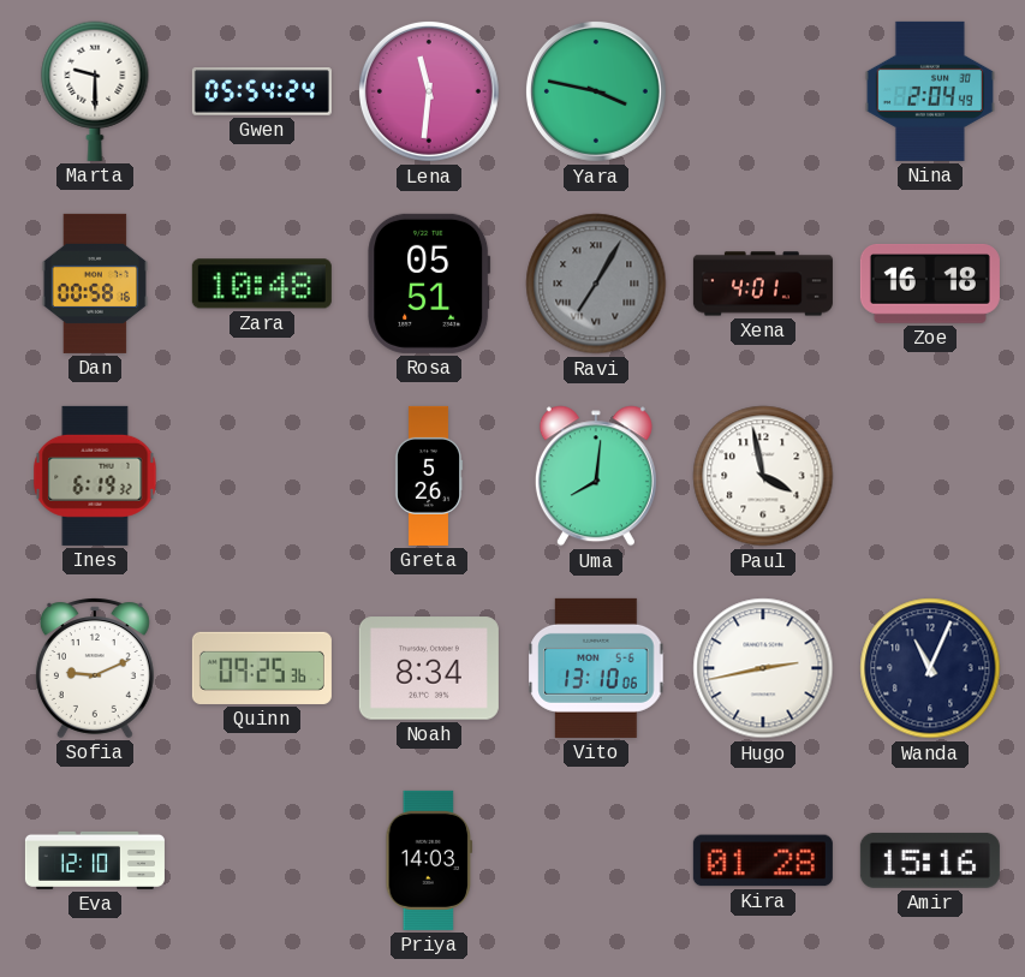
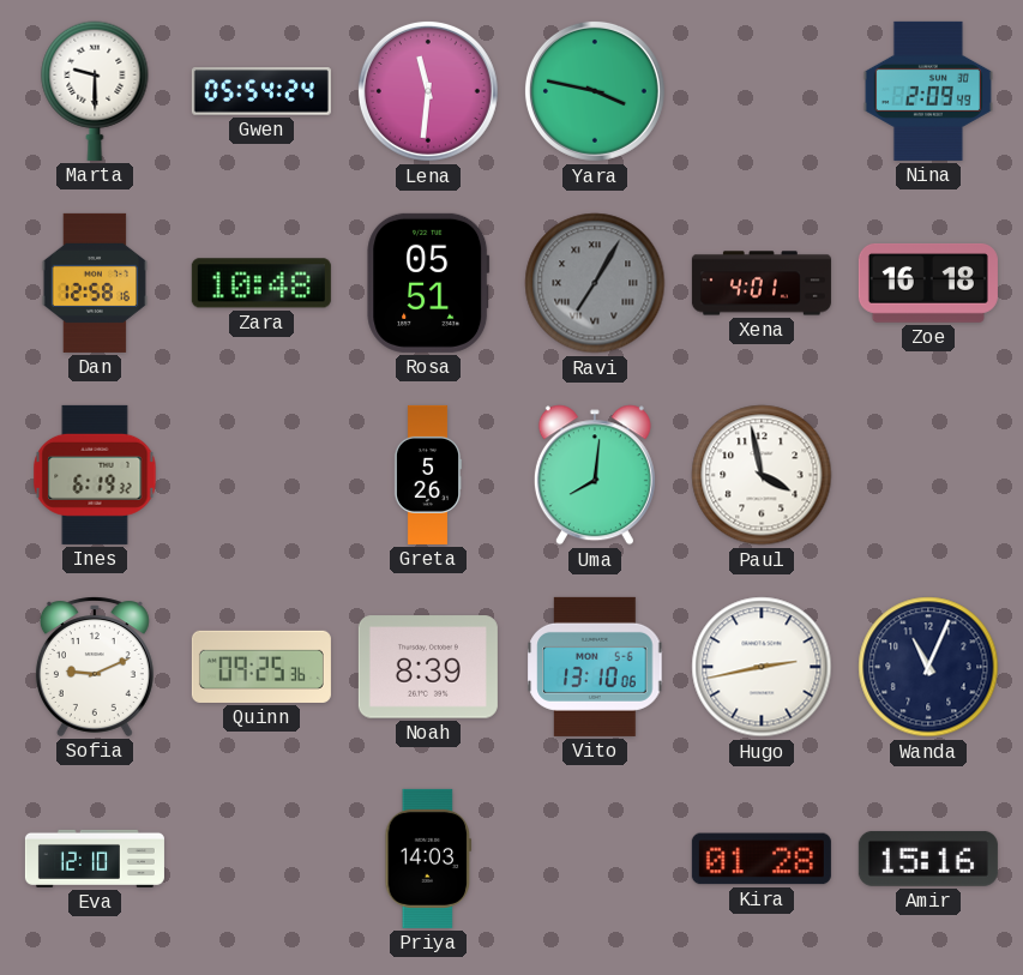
Nina: 2:04 -> 2:09 (928, 91)
Dan: 00:58 -> 12:58 (95, 283)
Noah: 8:34 -> 8:39 (428, 667)
